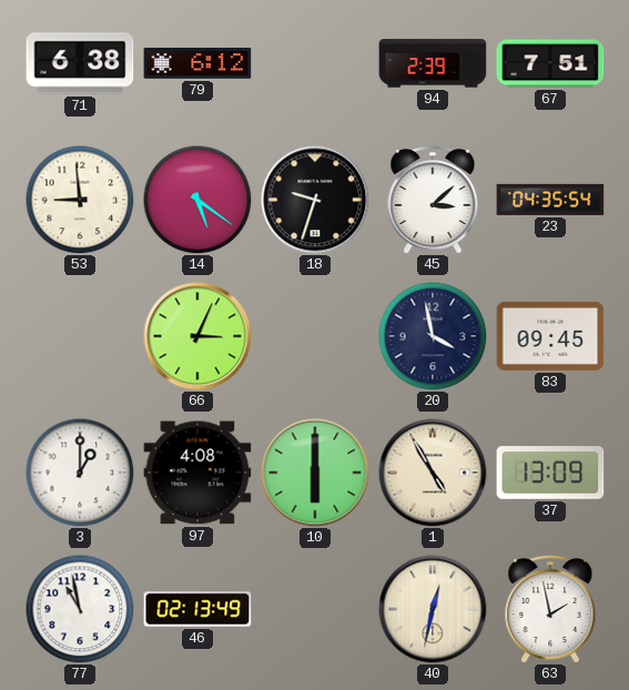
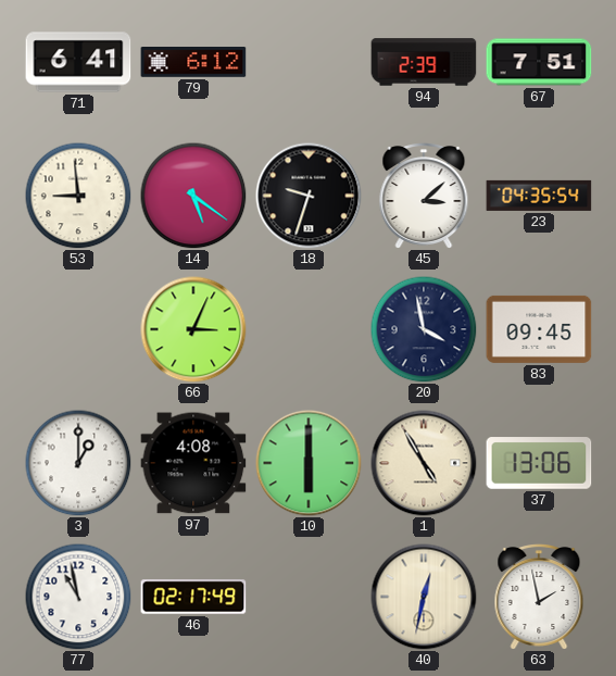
71: 6:38 -> 6:41 (78, 62)
37: 13:09 -> 13:06 (539, 463)
46: 02:13 -> 02:17 (193, 597)
